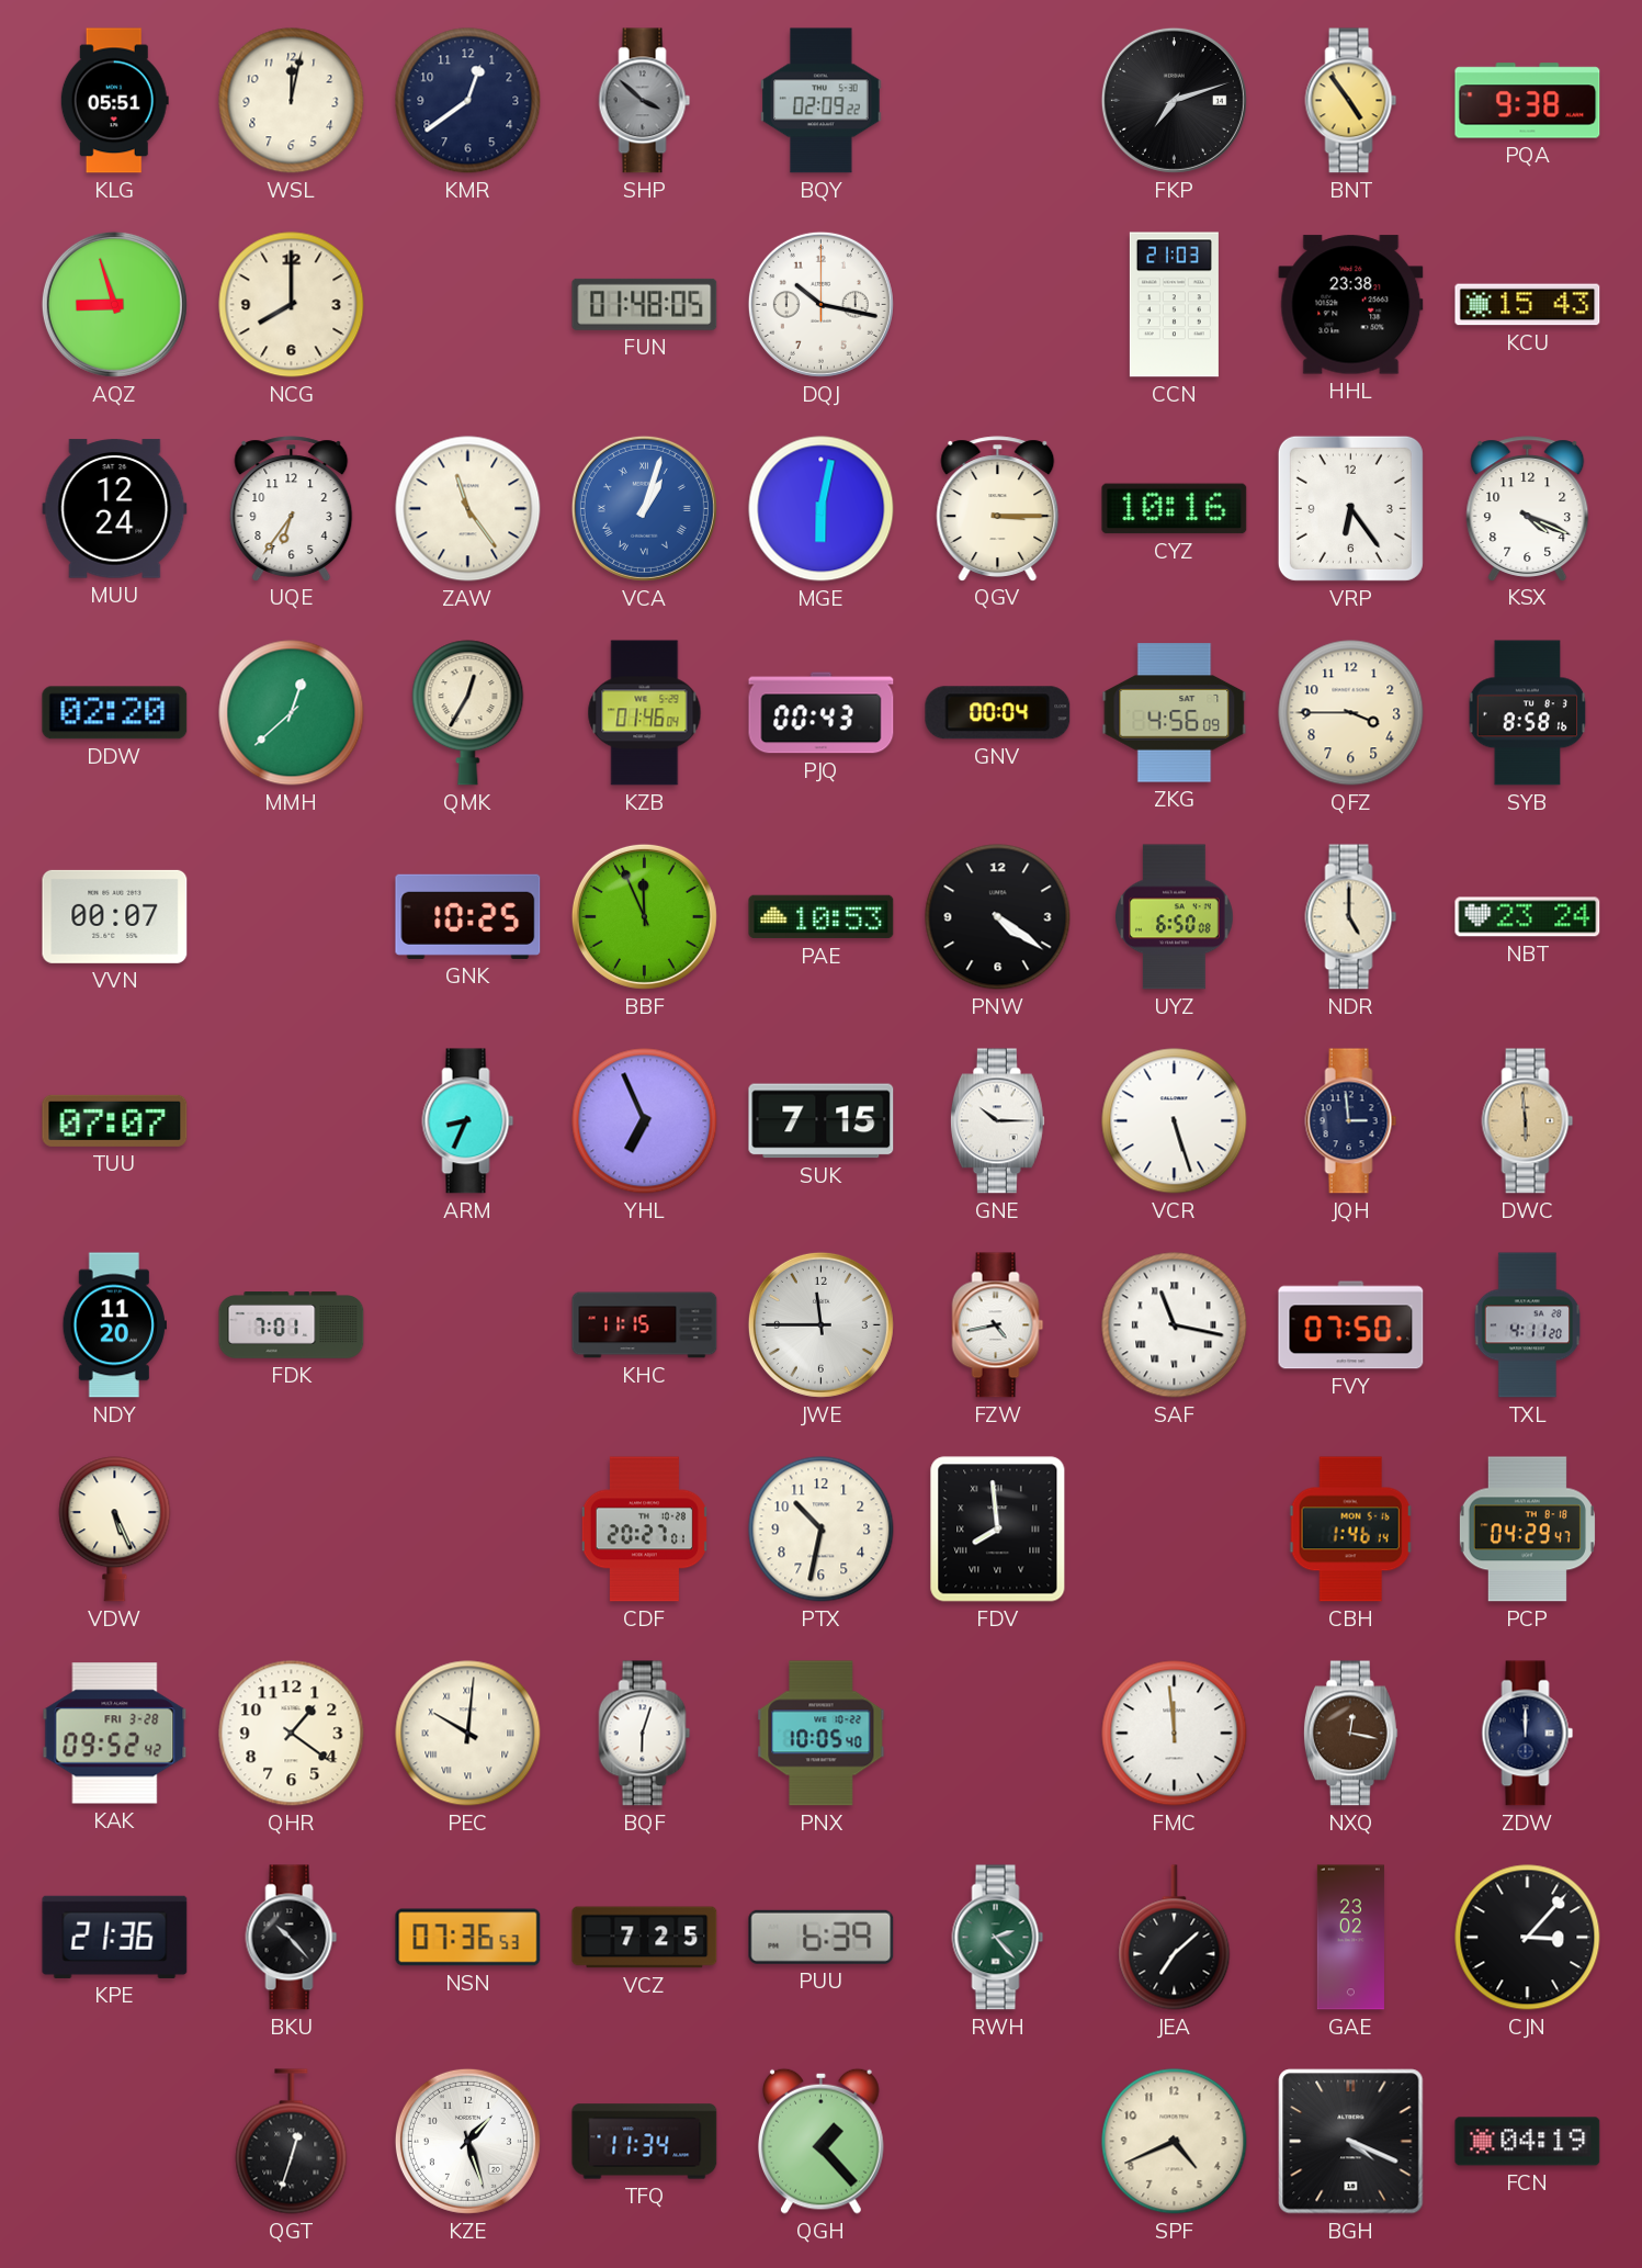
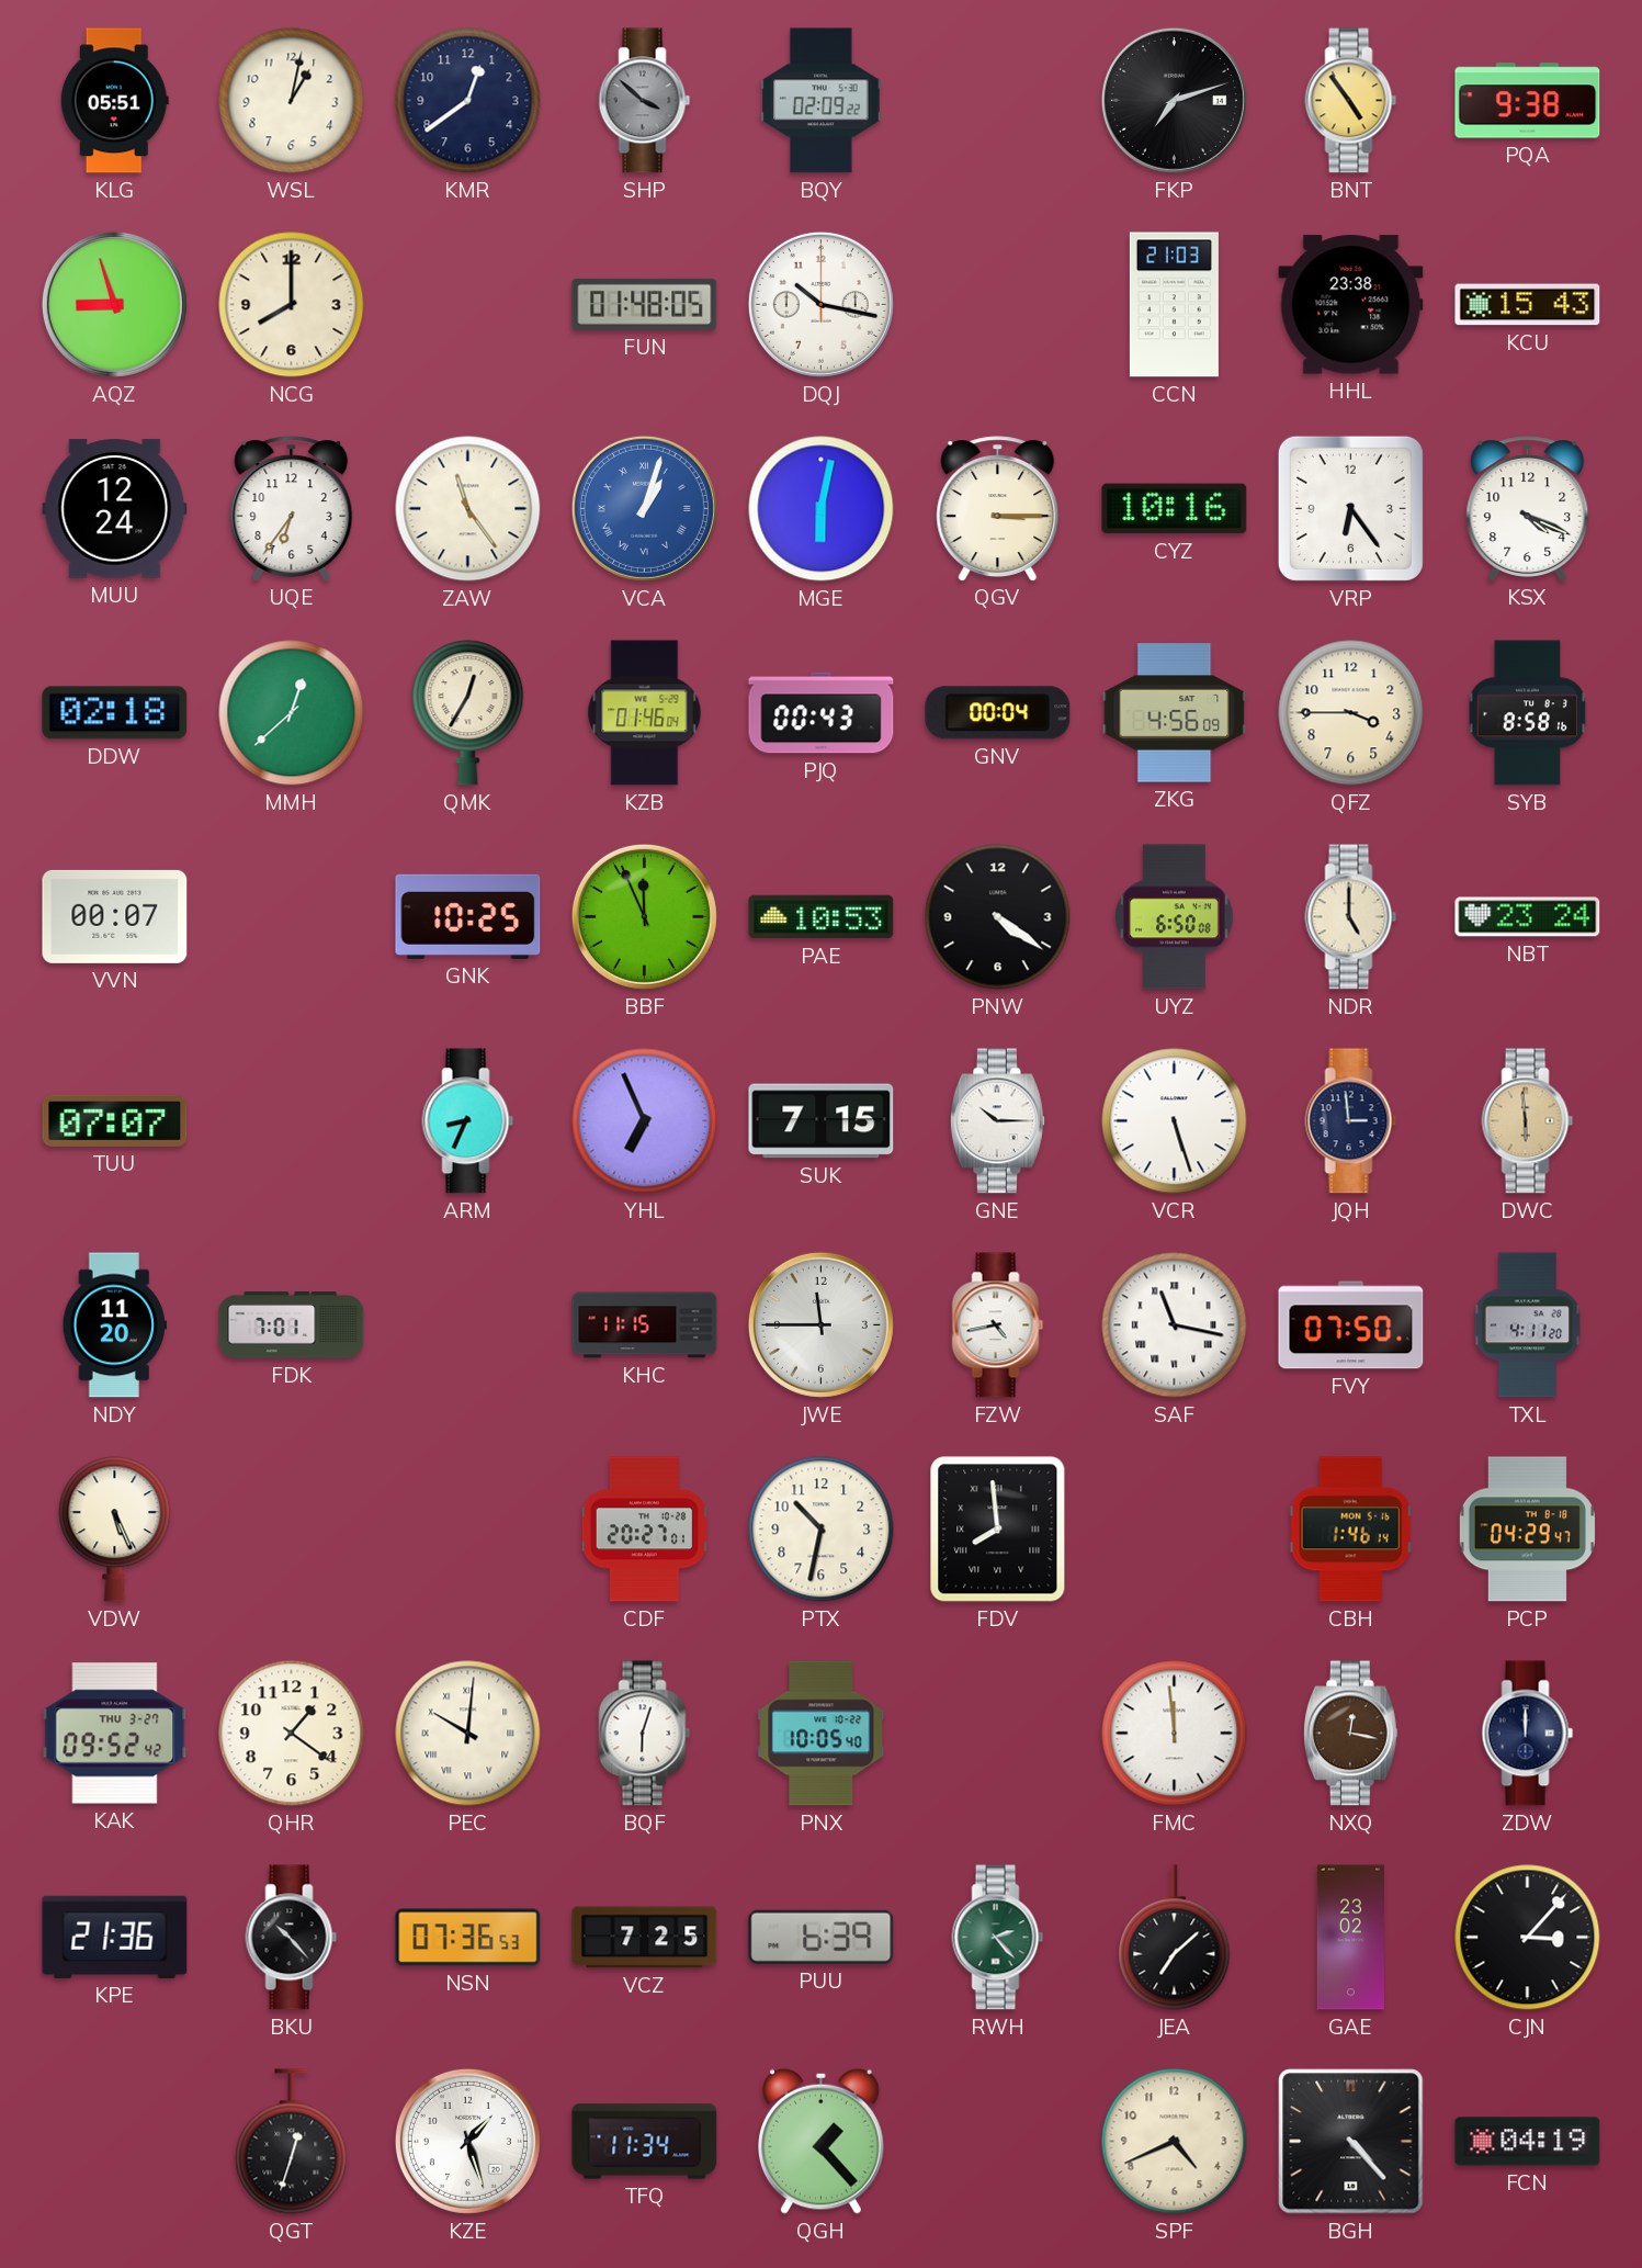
WSL: 12:02 -> 1:02 (292, 101)
DDW: 02:20 -> 02:18 (115, 713)
KAK date: FRI 3-28 -> THU 3-27 (115, 1734)
BGH: 4:19 -> 4:23 (1351, 2142)
